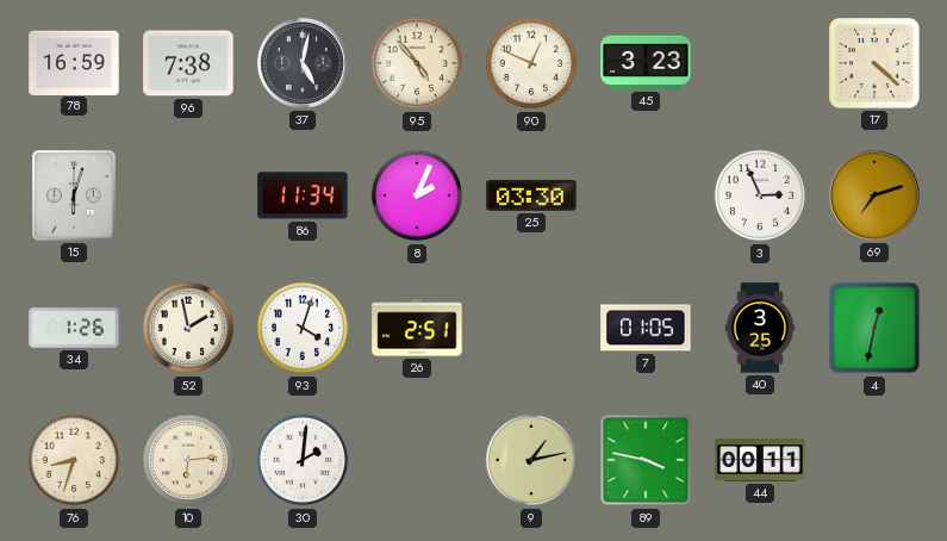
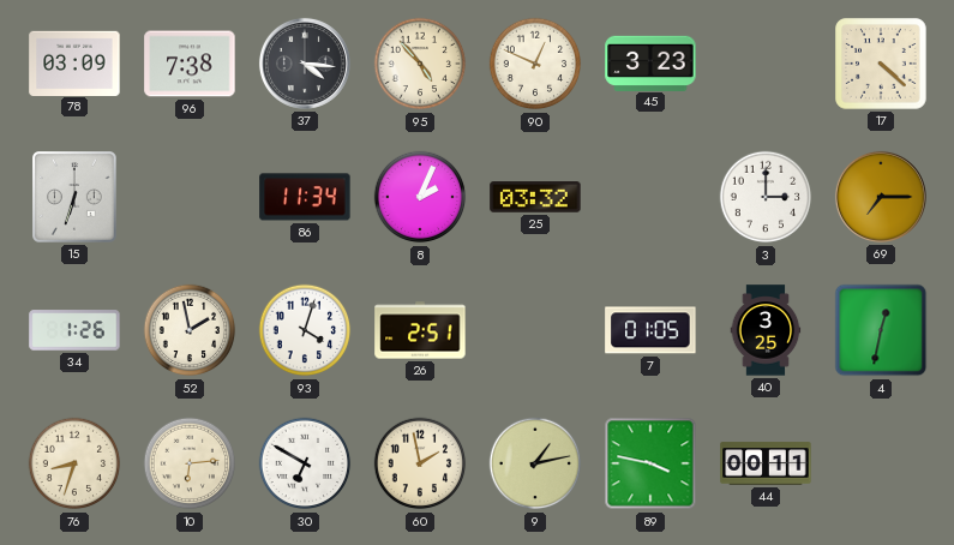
78: 16:59 -> 03:09 (74, 62)
37: 5:02 -> 4:16 (305, 64)
15: 6:03 -> 6:33 (76, 197)
25: 03:30 -> 03:32 (535, 197)
3: 2:56 -> 3:00 (766, 197)
69: 7:12 -> 7:15 (881, 197)
30: 2:01 -> 6:50 (305, 463)
60: none -> 1:58 (420, 463)
